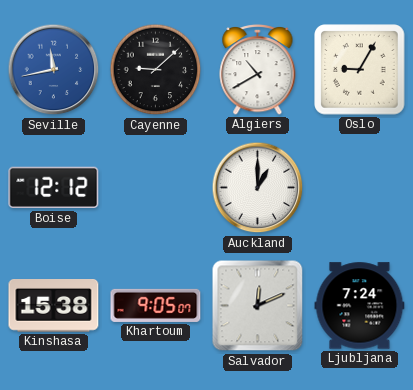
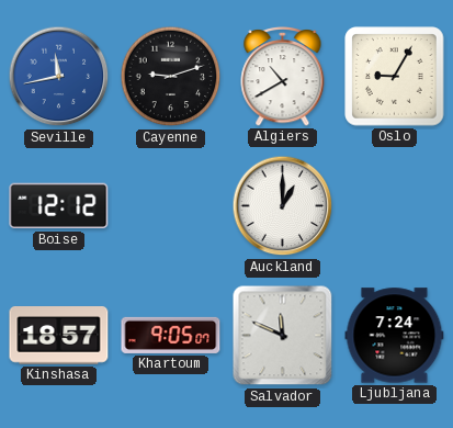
Cayenne: 9:08 -> 9:12 (171, 77)
Kinshasa: 15:38 -> 18:57 (59, 336)
Salvador: 12:11 -> 11:49 (283, 336)
